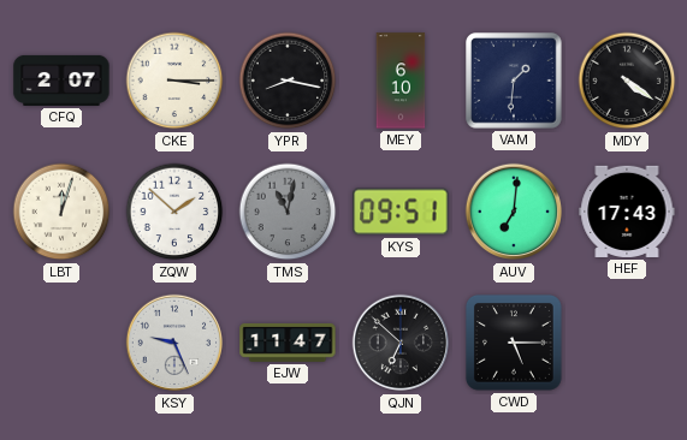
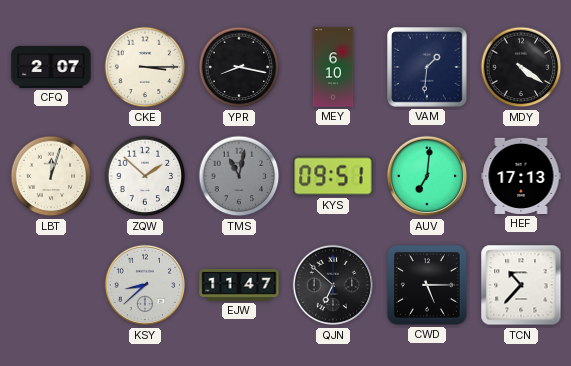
HEF: 17:43 -> 17:13 (521, 176)
KSY: 9:26 -> 8:38 (145, 285)
TCN: none -> 10:37 (521, 285)
